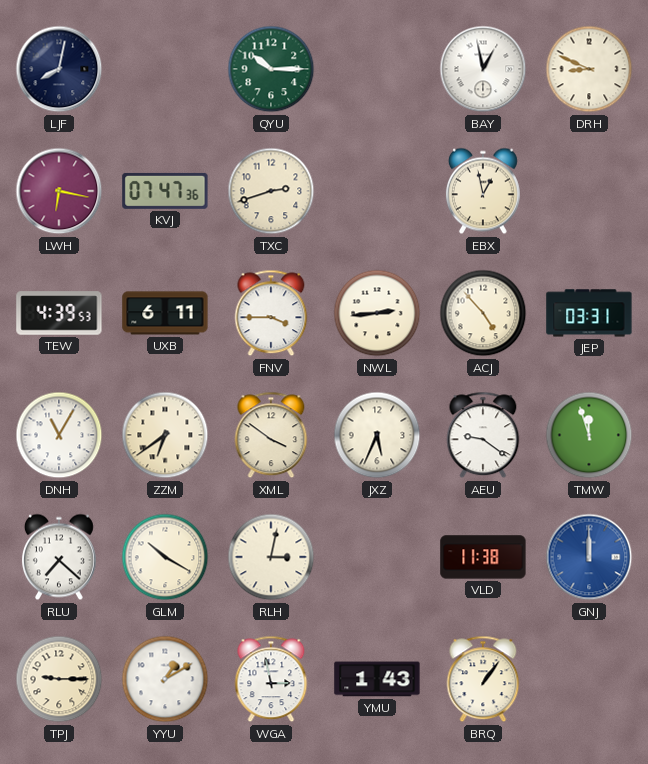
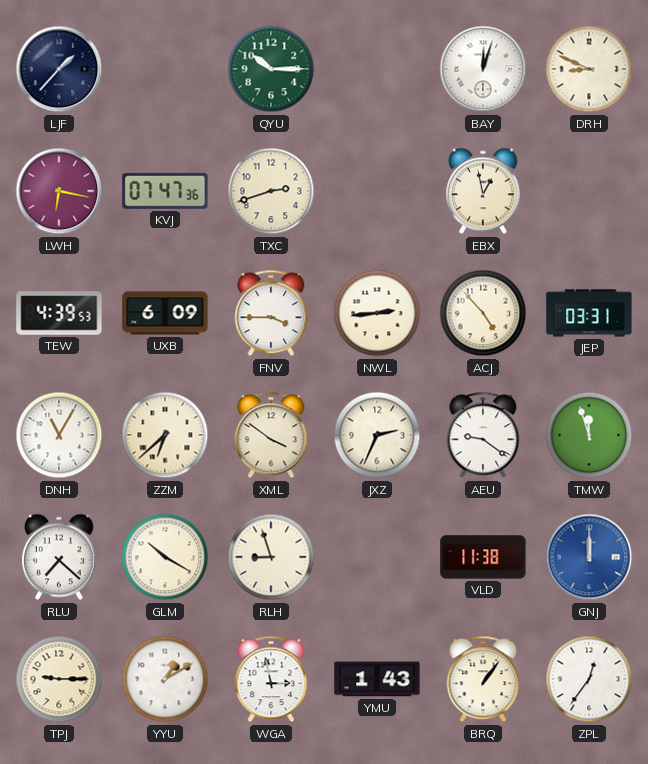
LJF: 8:02 -> 1:37 (59, 69)
BAY: 12:58 -> 12:03 (483, 69)
UXB: 6:11 -> 6:09 (165, 313)
ZZM: 6:39 -> 6:38 (165, 435)
JXZ: 5:34 -> 2:34 (377, 435)
RLH: 3:02 -> 8:57 (271, 557)
ZPL: none -> 12:36 (589, 679)
